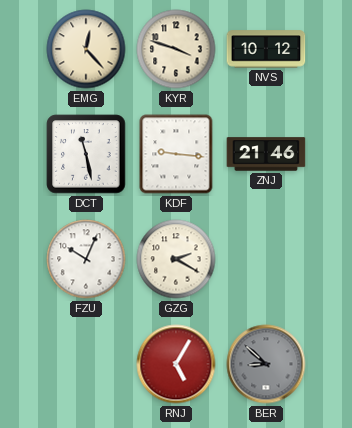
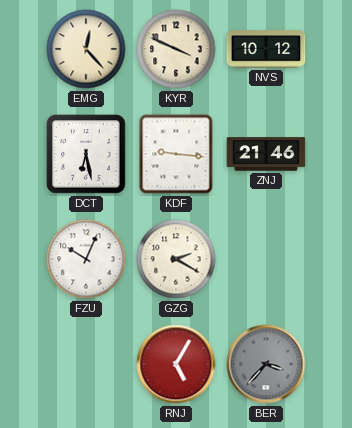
KYR: 3:48 -> 3:49 (176, 49)
DCT: 11:28 -> 6:28 (86, 154)
BER: 8:52 -> 3:37 (266, 364)
